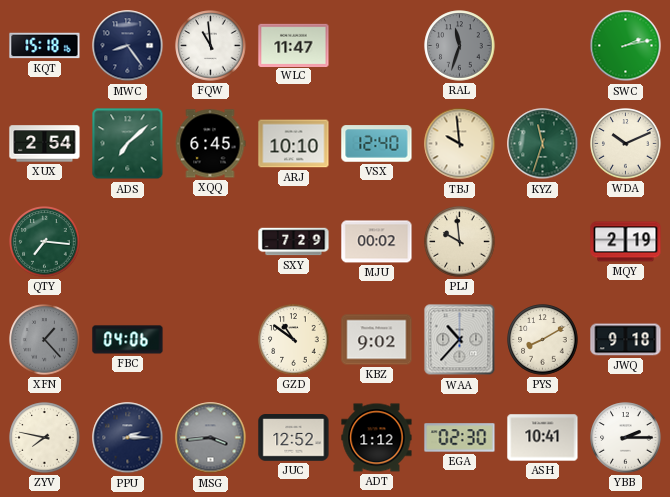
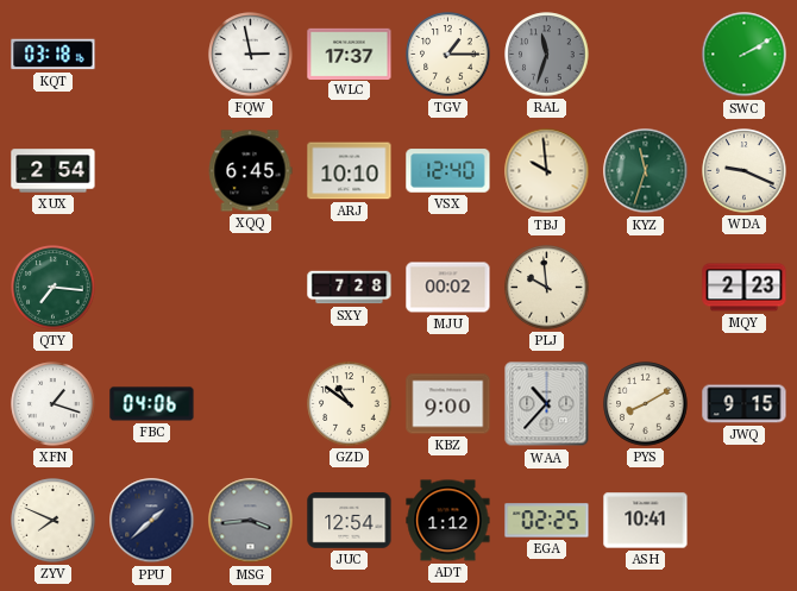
KQT: 15:18 -> 03:18 (54, 55)
MWC: 8:24 -> none (128, 46)
FQW: 10:59 -> 2:58 (251, 55)
WLC: 11:47 -> 17:37 (350, 54)
TGV: none -> 1:15 (448, 55)
SWC: 2:13 -> 2:10 (745, 55)
ADS: 7:08 -> none (128, 144)
WDA: 10:11 -> 9:19 (745, 171)
SXY: 7:29 -> 7:28 (350, 288)
MQY: 2:19 -> 2:23 (745, 288)
XFN: 1:23 -> 1:18 (54, 404)
XFN dial: grey -> white (54, 404)
KBZ: 9:02 -> 9:00 (448, 404)
JWQ: 9:18 -> 9:15 (745, 404)
ZYV: 7:47 -> 7:49 (54, 521)
PPU: 2:15 -> 1:38 (152, 521)
JUC: 12:52 -> 12:54 (350, 521)
EGA: 02:30 -> 02:25 (547, 521)
YBB: 2:15 -> none (626, 438)
